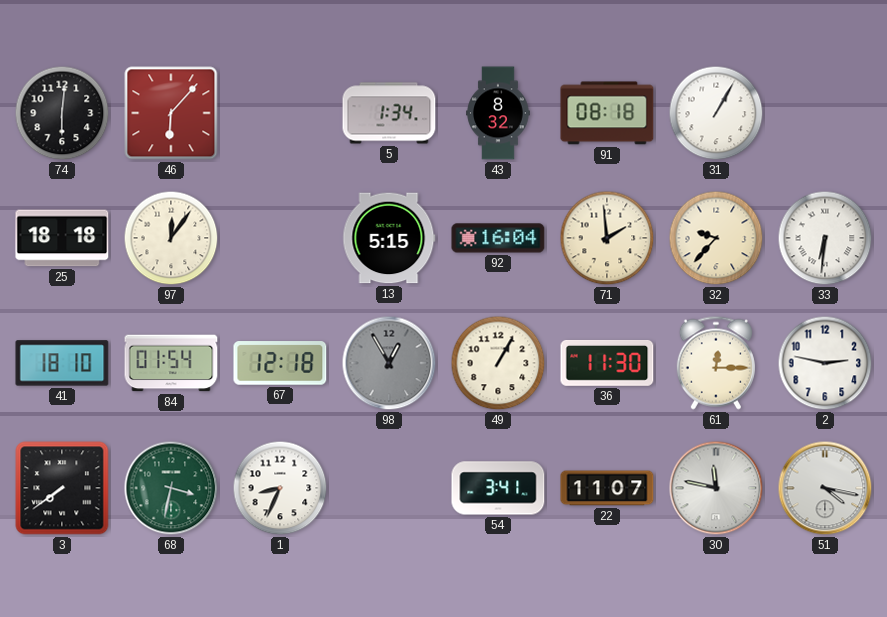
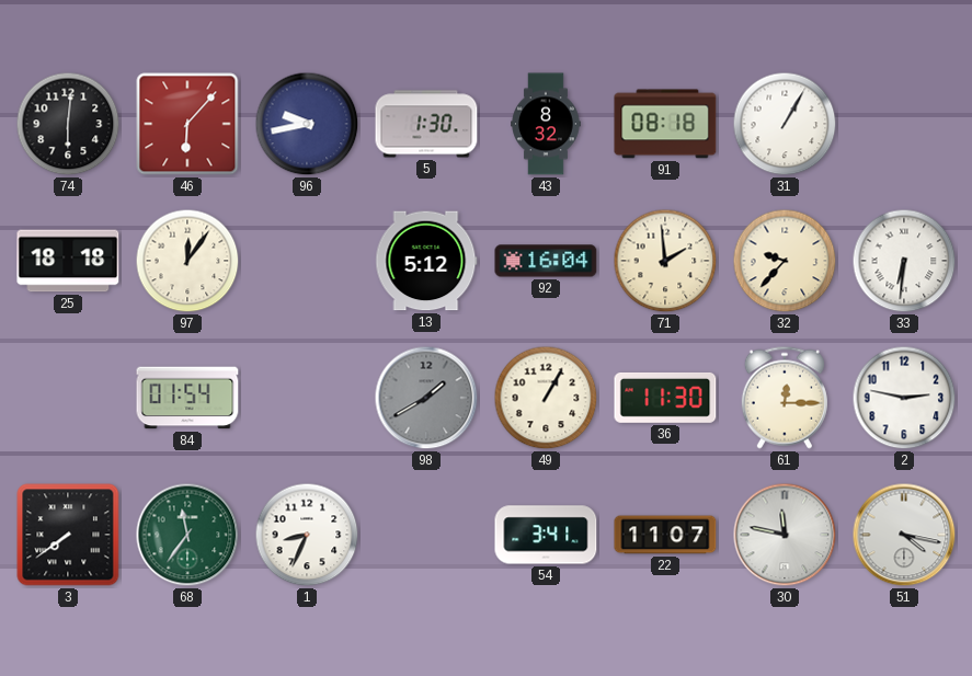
96: none -> 9:43 (307, 124)
5: 1:34 -> 1:30 (426, 124)
13: 5:15 -> 5:12 (426, 261)
41: 18:10 -> none (62, 363)
67: 12:18 -> none (280, 363)
98: 12:55 -> 1:40 (426, 398)
68: 3:32 -> 11:36 (187, 535)
